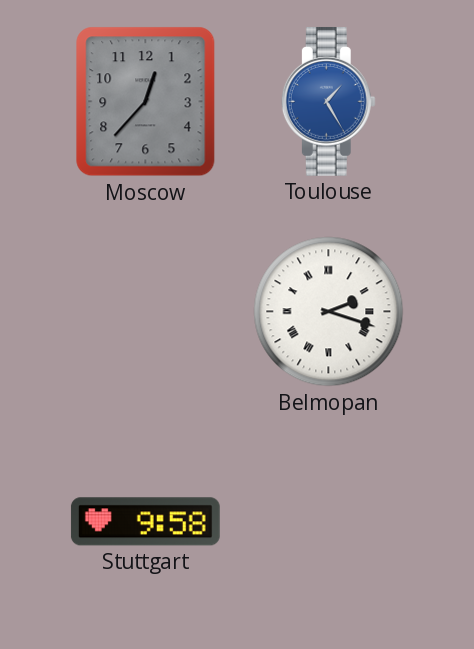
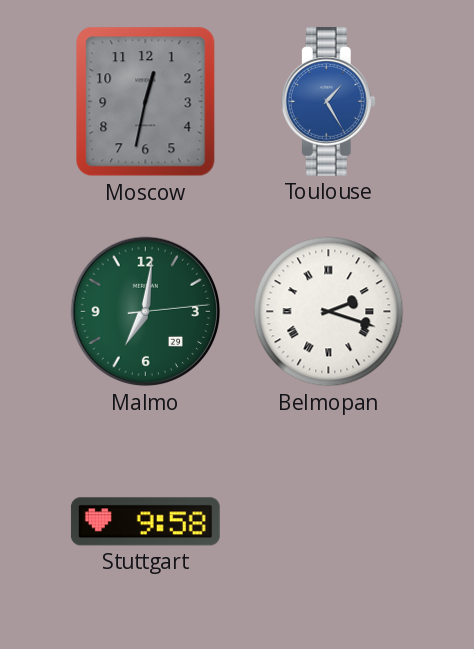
Moscow: 12:37 -> 12:32 (146, 102)
Malmo: none -> 7:01 (146, 312)
